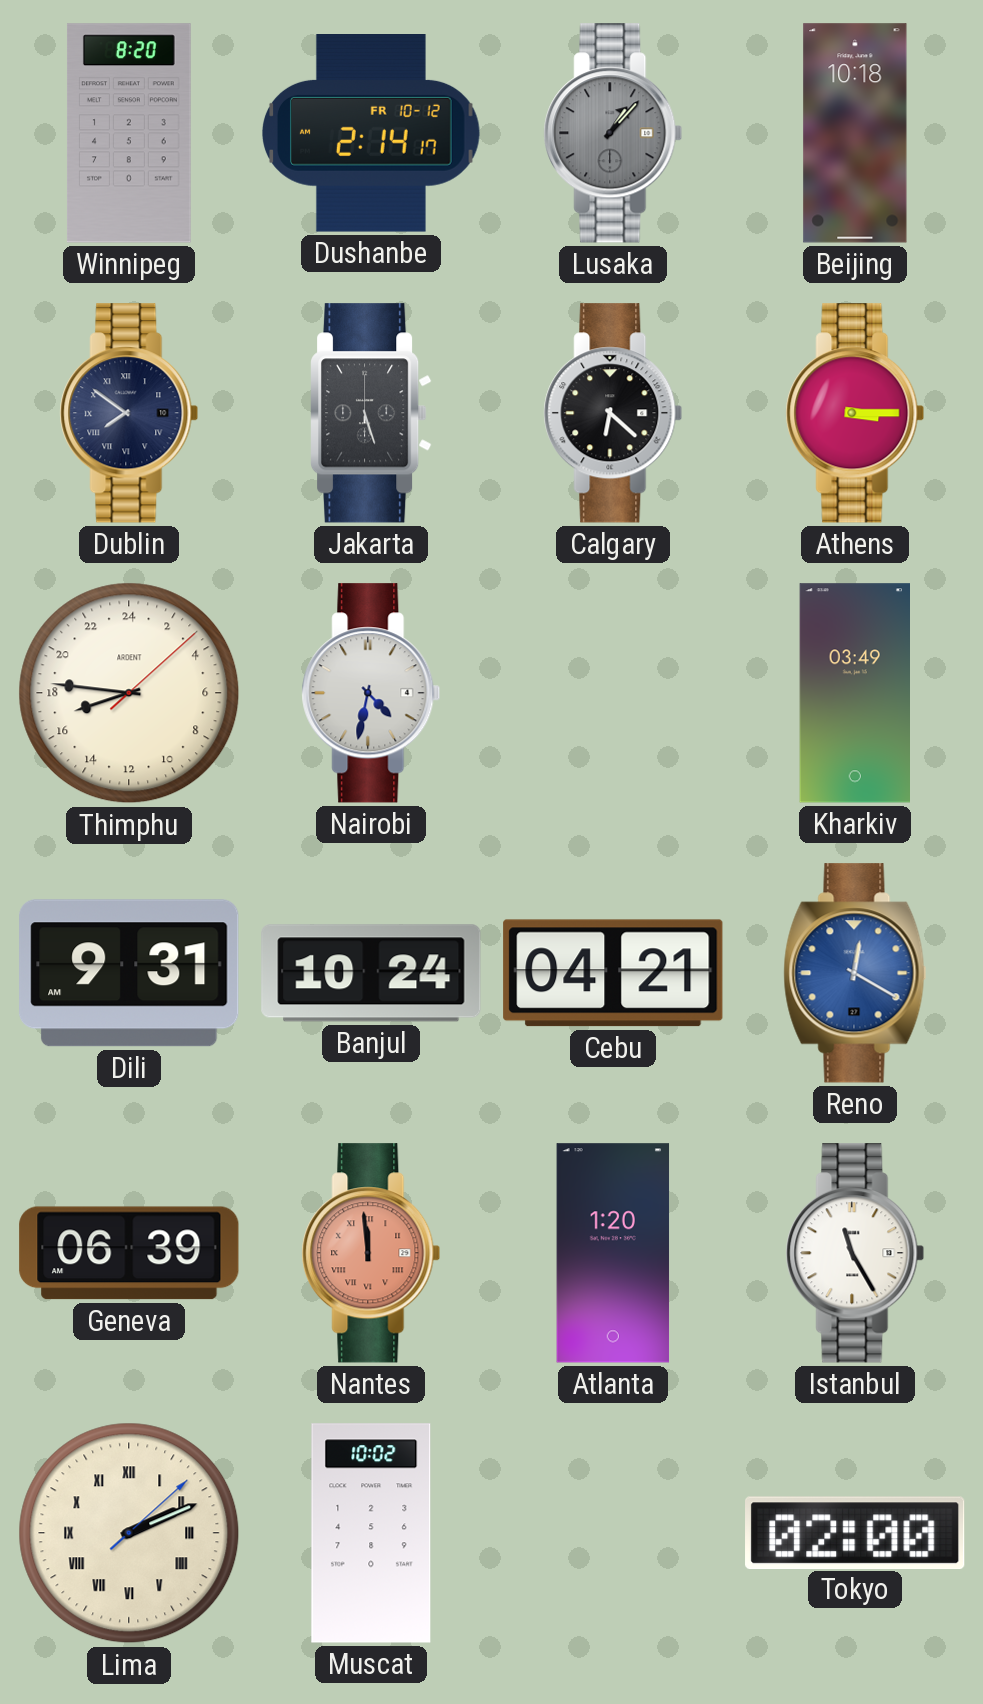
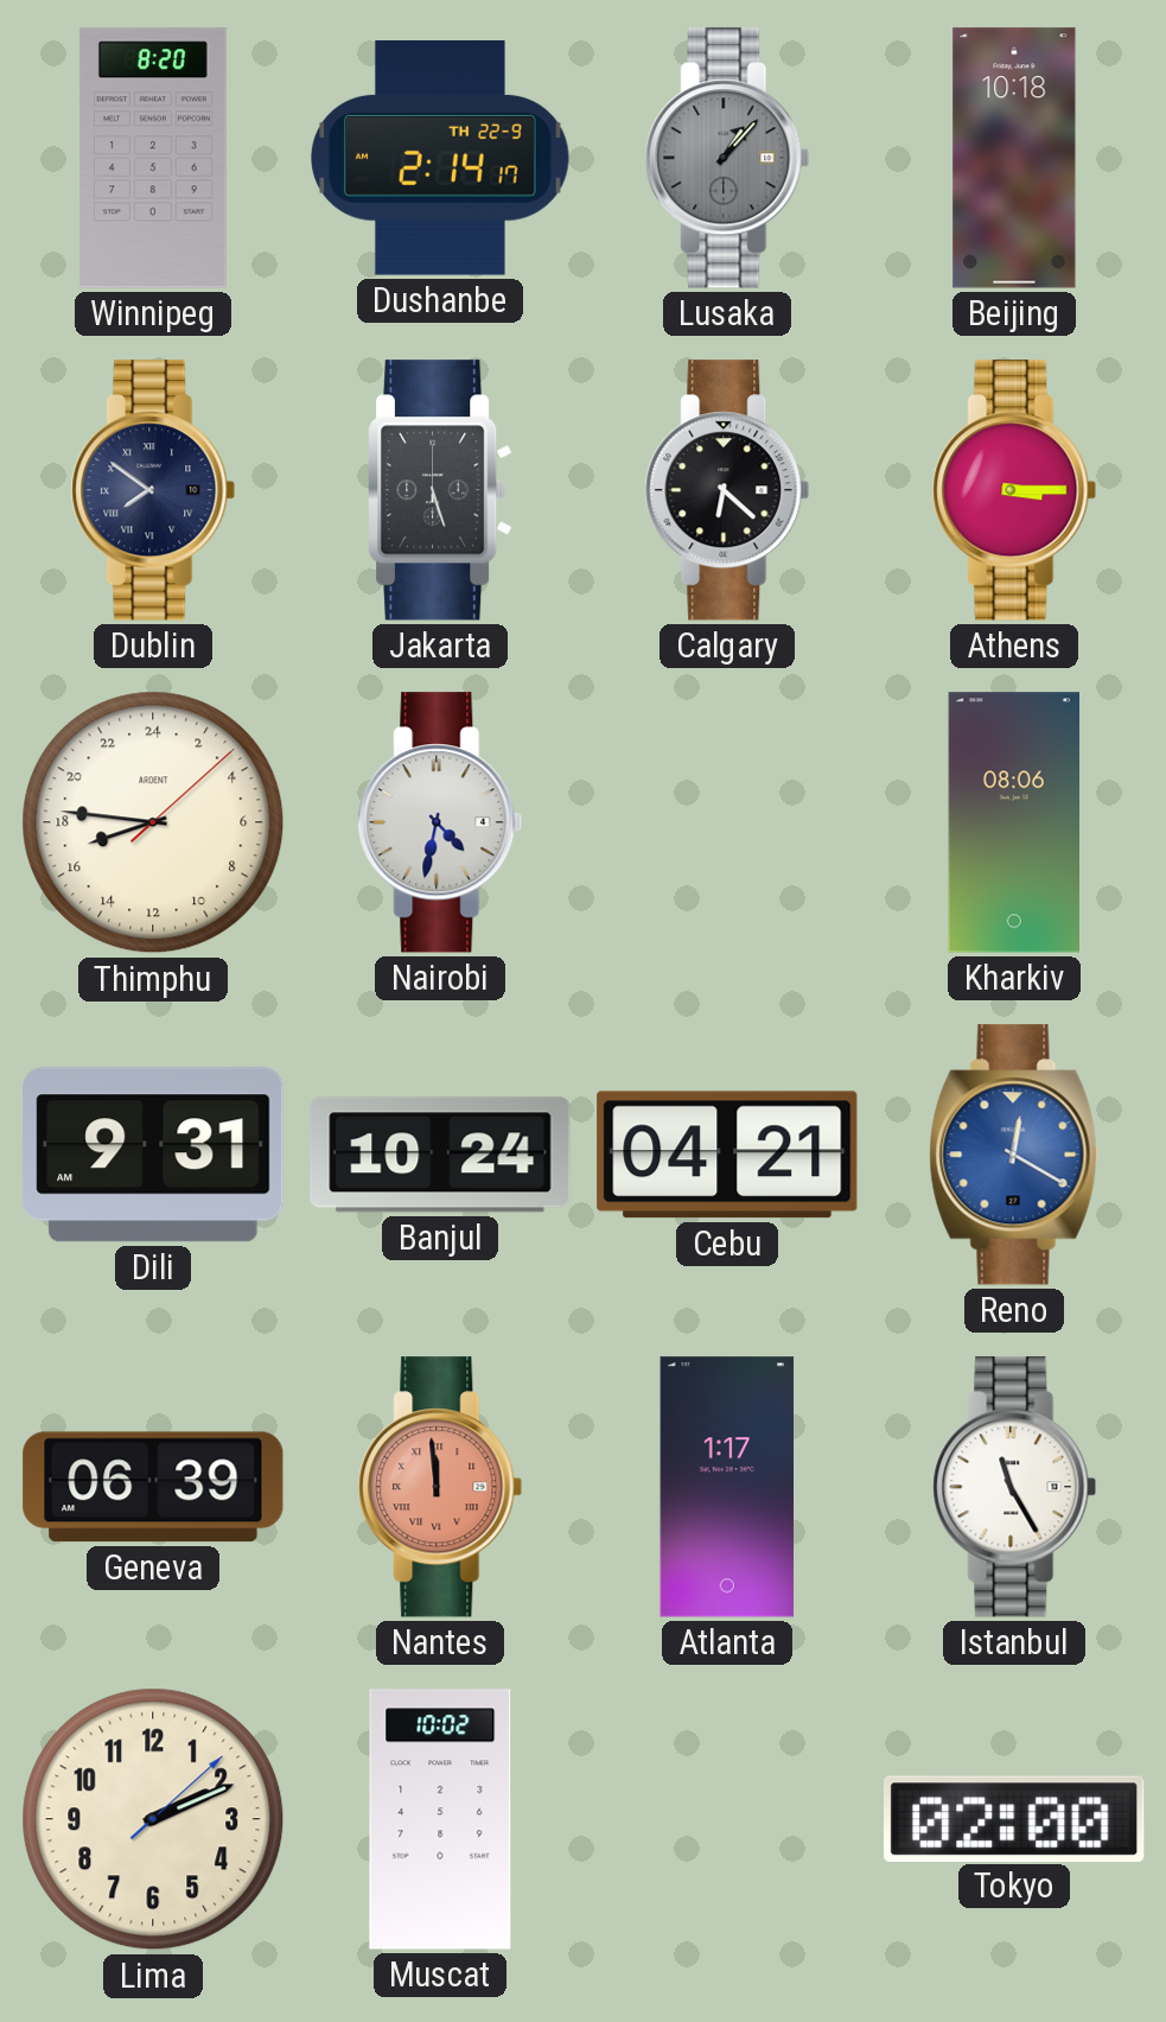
Dushanbe date: FR 10-12 -> TH 22-9 (440, 159)
Kharkiv: 03:49 -> 08:06 (1013, 822)
Atlanta: 1:20 -> 1:17 (727, 1487)
Lima numerals: Roman -> Arabic (153, 1819)
